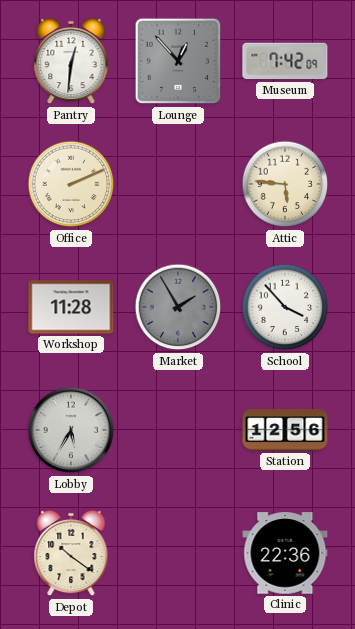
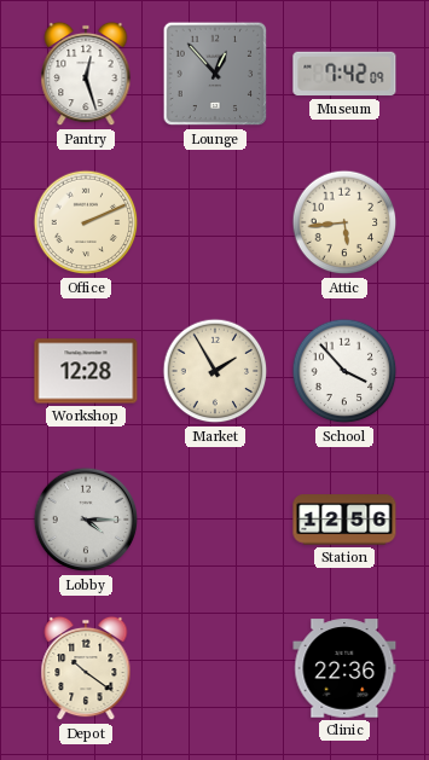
Pantry: 12:31 -> 12:27 (86, 74)
Attic: 5:46 -> 5:44 (344, 222)
Workshop: 11:28 -> 12:28 (86, 371)
Market dial: grey -> cream (215, 371)
Lobby: 5:35 -> 4:15 (86, 520)
